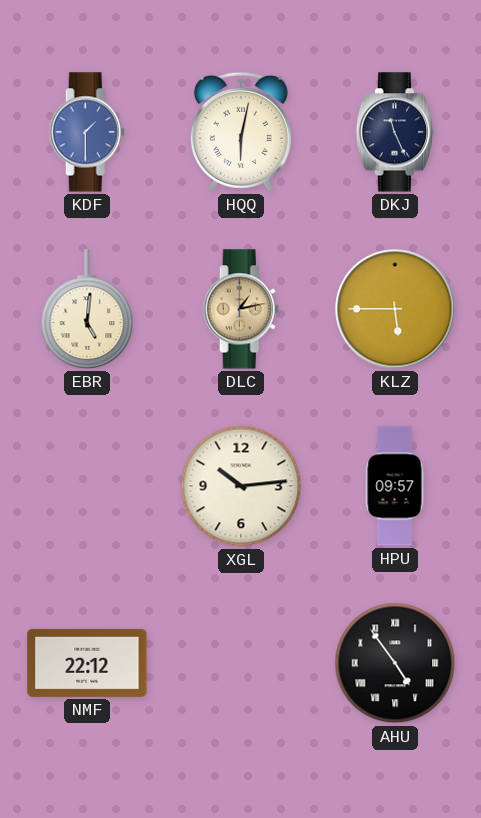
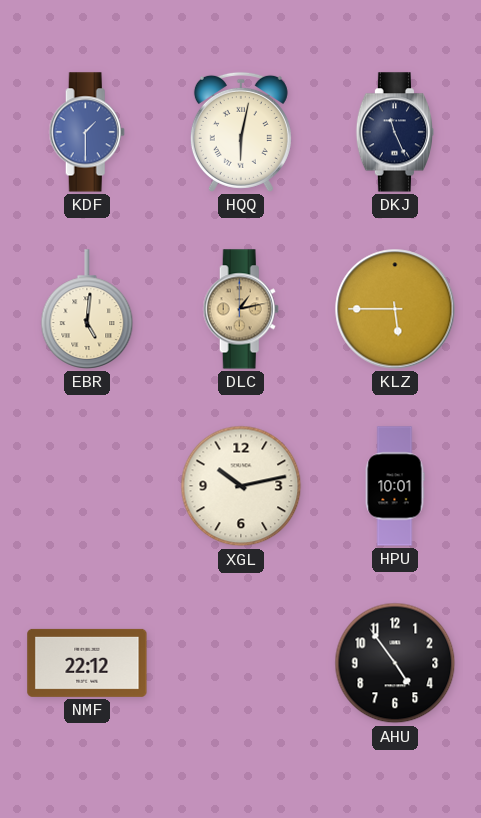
XGL: 10:14 -> 10:13 (241, 486)
HPU: 09:57 -> 10:01 (395, 486)
AHU numerals: Roman -> Arabic (395, 663)
